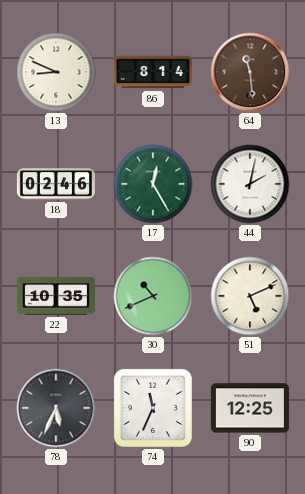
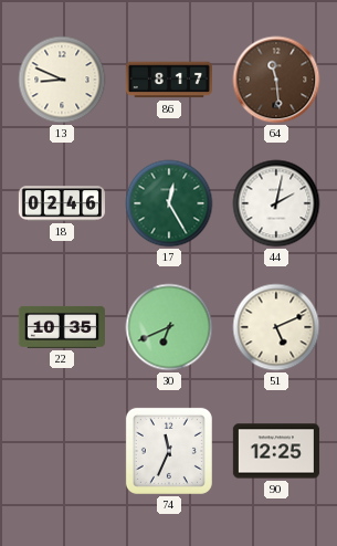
86: 8:14 -> 8:17 (169, 80)
30: 10:41 -> 6:41 (169, 327)
78: 5:34 -> none (56, 408)
